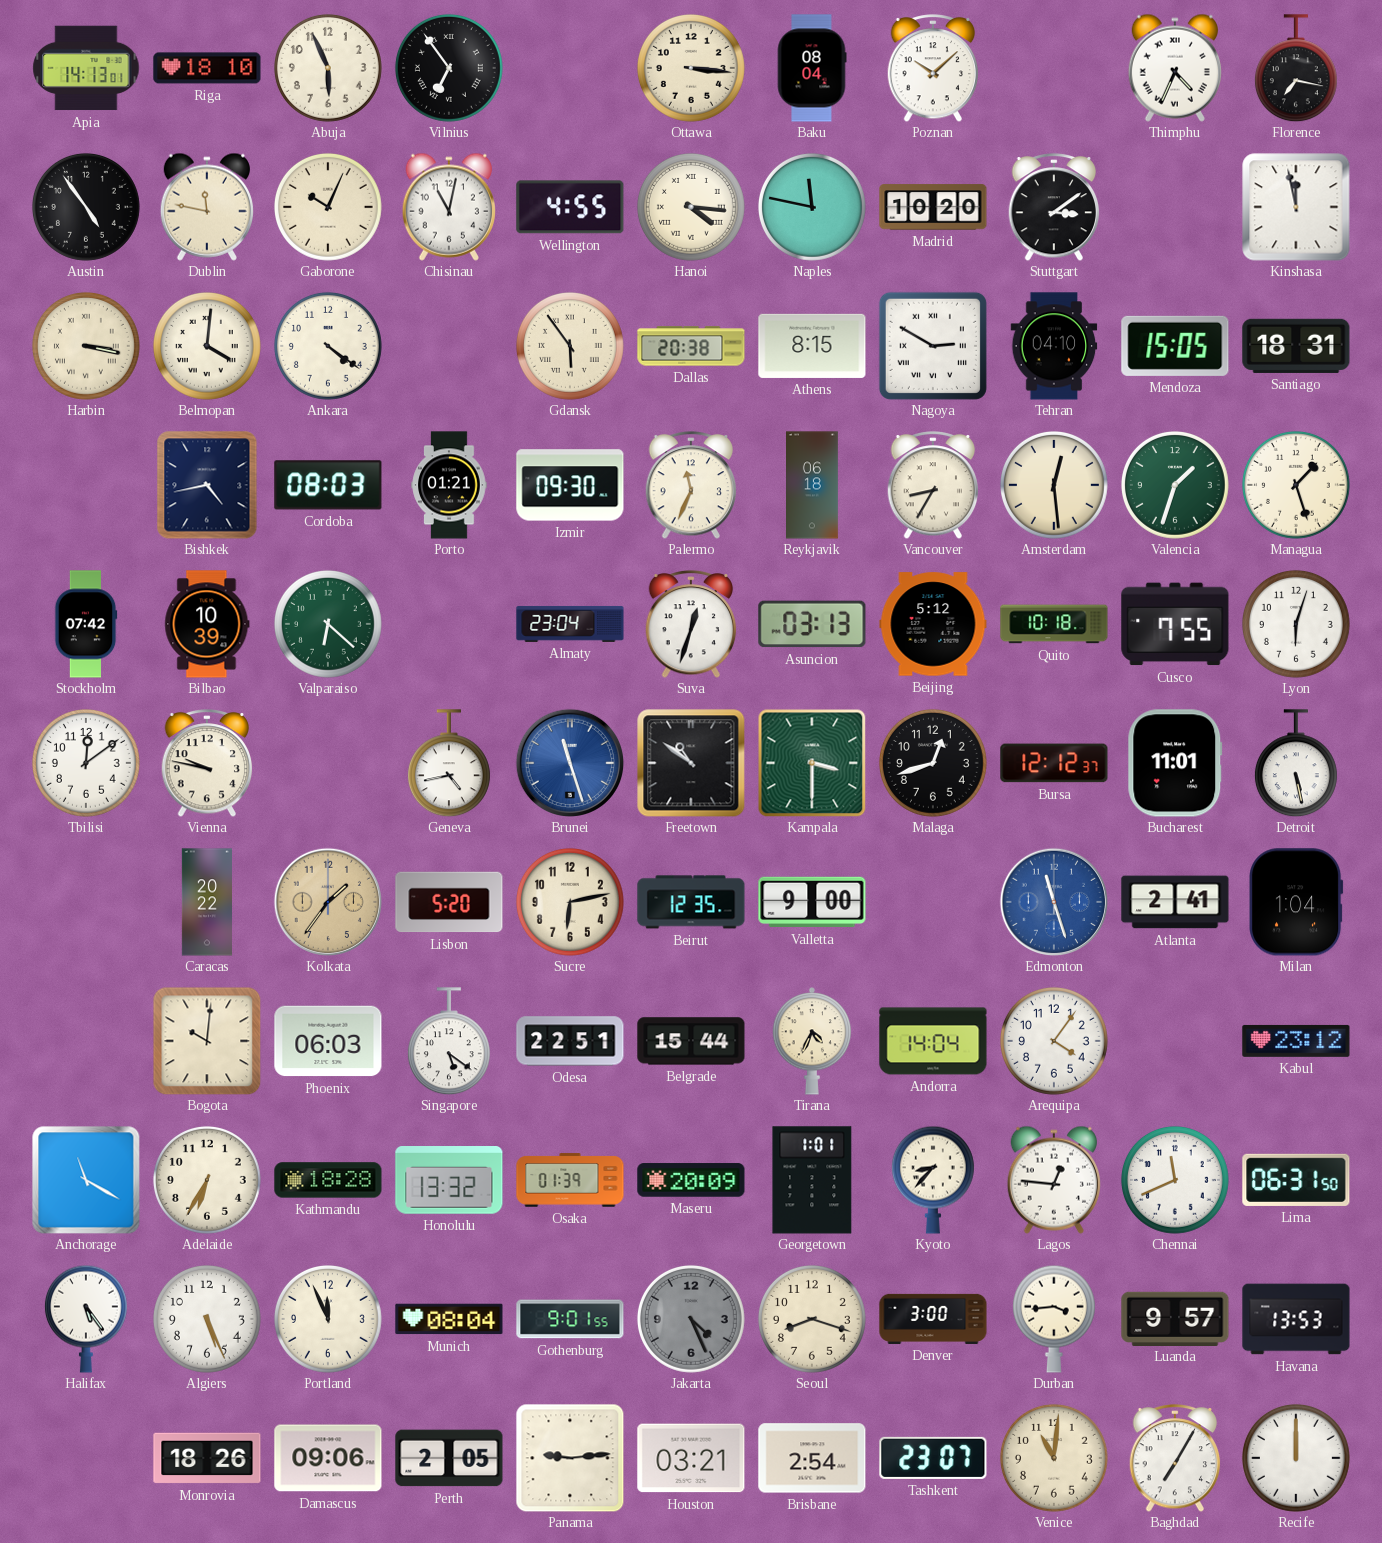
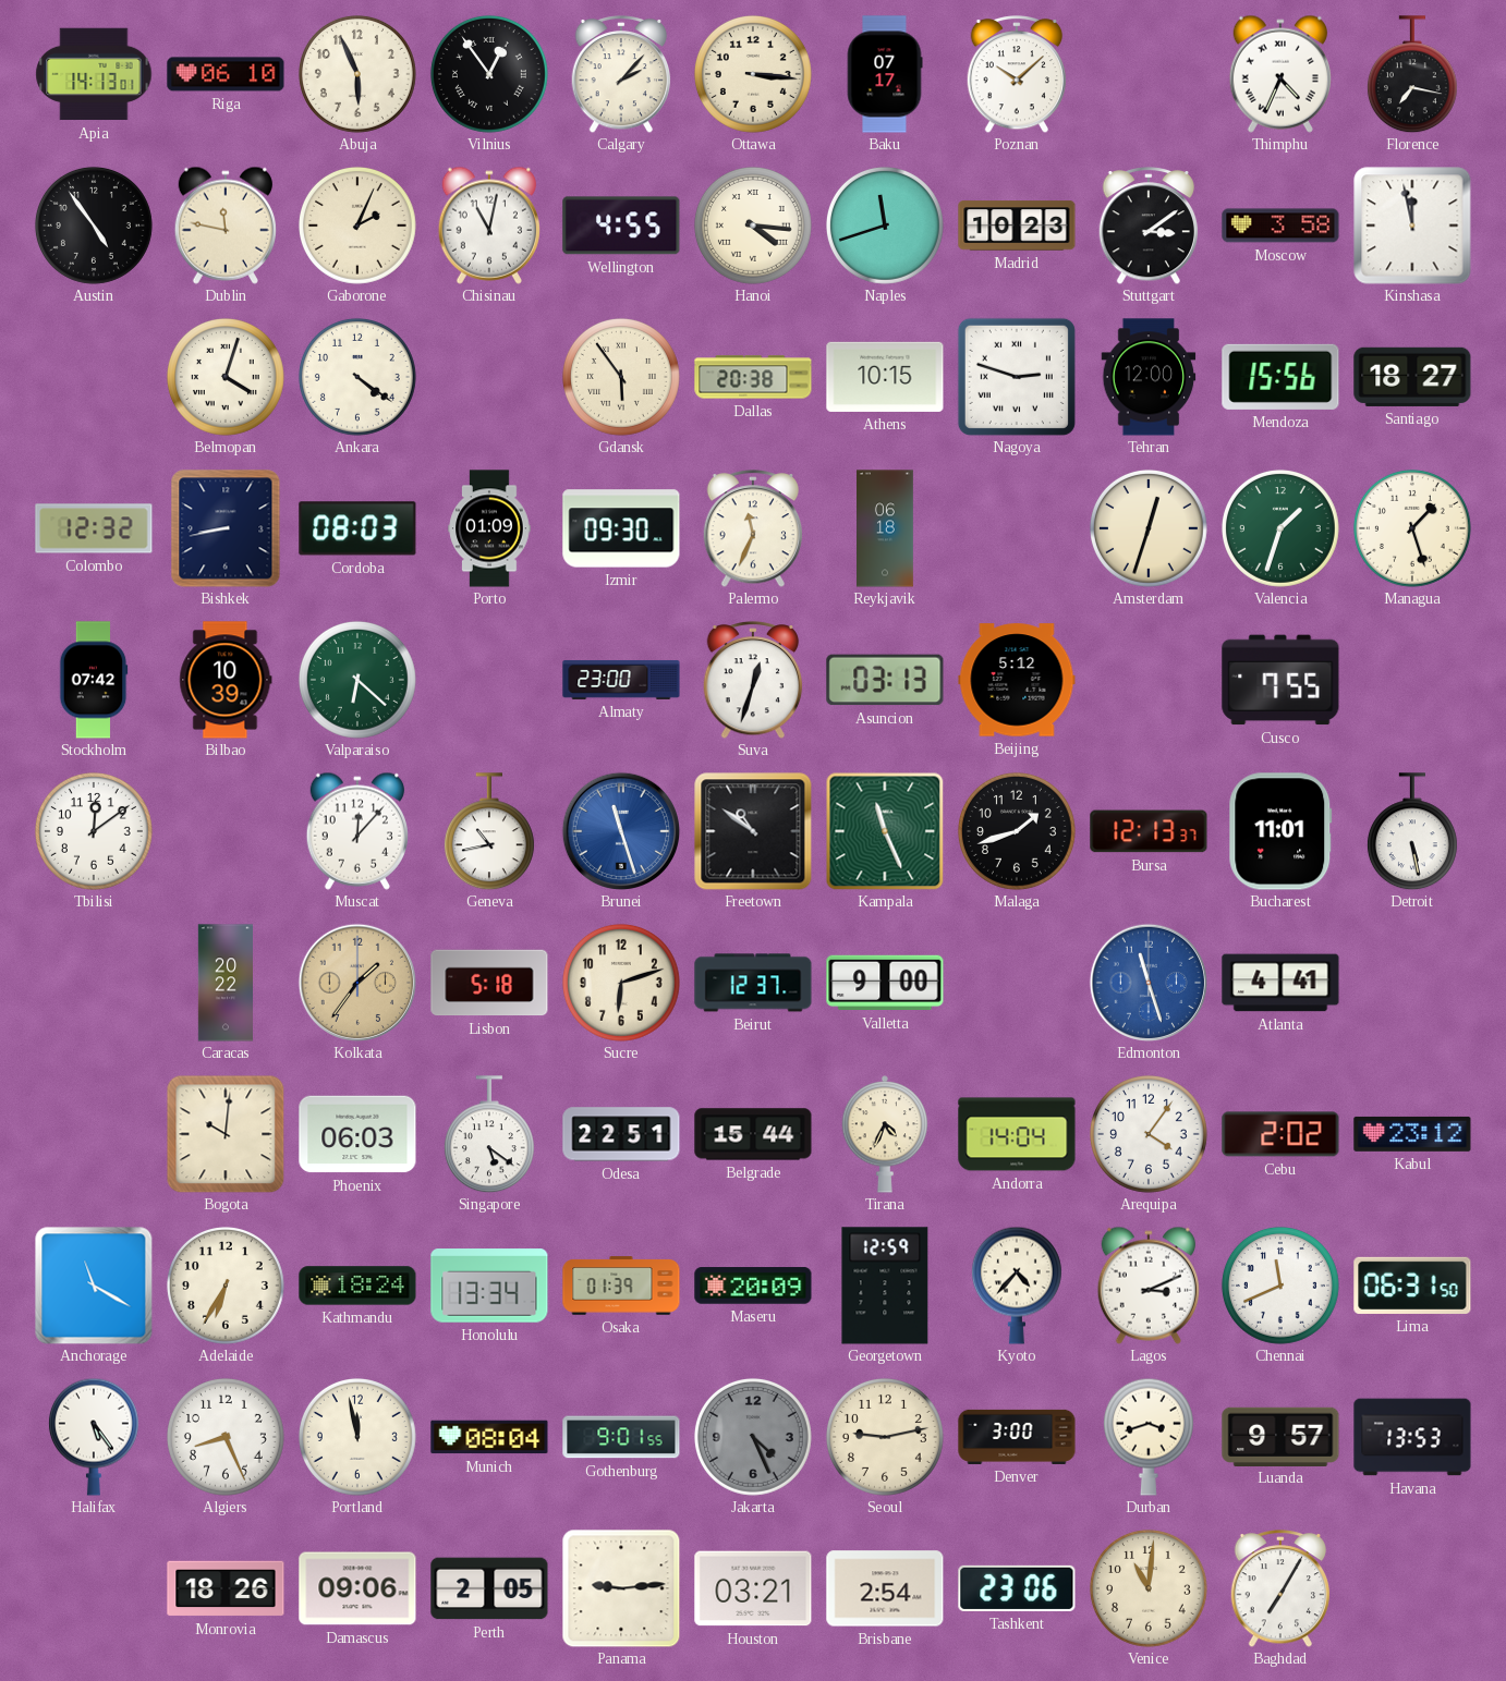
Riga: 18:10 -> 06:10 (226, 74)
Vilnius: 6:54 -> 12:54 (489, 74)
Calgary: none -> 2:07 (621, 75)
Baku: 08:04 -> 07:17 (885, 74)
Gaborone: 10:04 -> 2:04 (357, 226)
Naples: 11:47 -> 11:42 (885, 226)
Madrid: 10:20 -> 10:23 (1017, 226)
Moscow: none -> 3:58 (1280, 226)
Harbin: 3:17 -> none (86, 346)
Belmopan: 4:01 -> 4:03 (226, 377)
Athens: 8:15 -> 10:15 (885, 377)
Nagoya: 2:50 -> 2:48 (1017, 377)
Tehran: 04:10 -> 12:00 (1149, 377)
Mendoza: 15:05 -> 15:56 (1280, 377)
Santiago: 18:31 -> 18:27 (1412, 377)
Colombo: none -> 12:32 (94, 528)
Bishkek: 4:43 -> 8:43 (226, 528)
Porto: 01:21 -> 01:09 (489, 528)
Vancouver: 8:35 -> none (933, 486)
Amsterdam: 12:29 -> 12:33 (1149, 528)
Almaty: 23:04 -> 23:00 (621, 680)
Quito: 10:18 -> none (1054, 624)
Lyon: 6:03 -> none (1296, 624)
Vienna: 9:47 -> none (207, 764)
Muscat: none -> 12:07 (357, 831)
Geneva: 4:43 -> 10:43 (489, 831)
Kampala: 3:30 -> 11:26 (885, 831)
Malaga: 12:42 -> 1:42 (1017, 831)
Bursa: 12:12 -> 12:13 (1149, 831)
Lisbon: 5:20 -> 5:18 (489, 983)
Sucre: 6:13 -> 6:12 (621, 983)
Beirut: 12:35 -> 12:37 (753, 983)
Atlanta: 2:41 -> 4:41 (1280, 983)
Milan: 1:04 -> none (1297, 902)
Cebu: none -> 2:02 (1280, 1134)
Kathmandu: 18:28 -> 18:24 (357, 1286)
Honolulu: 13:32 -> 13:34 (489, 1287)
Georgetown: 1:01 -> 12:59 (885, 1286)
Kyoto: 8:37 -> 4:37 (1017, 1286)
Lagos: 12:46 -> 3:11 (1149, 1286)
Algiers: 5:26 -> 8:26 (226, 1437)
Portland: 11:56 -> 11:58 (357, 1437)
Seoul: 8:18 -> 9:13 (885, 1437)
Durban: 3:44 -> 3:42 (1149, 1437)
Tashkent: 23:07 -> 23:06 (1017, 1588)
Recife: 12:00 -> none (1296, 1458)
